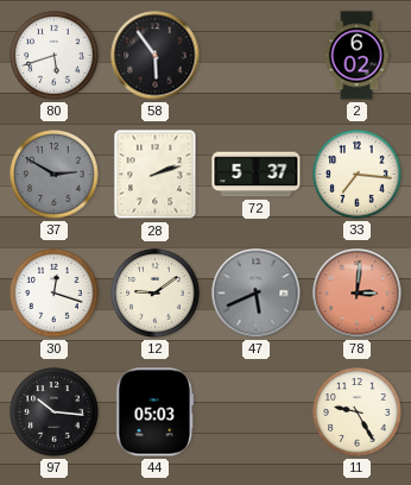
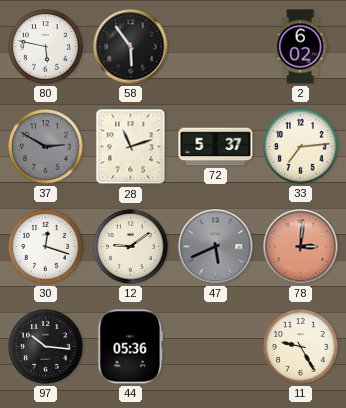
80: 5:42 -> 5:47 (46, 47)
28: 2:12 -> 11:12 (131, 147)
33: 7:16 -> 7:14 (301, 147)
44: 05:03 -> 05:36 (131, 347)
